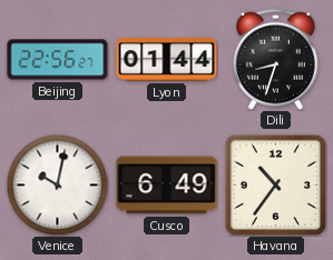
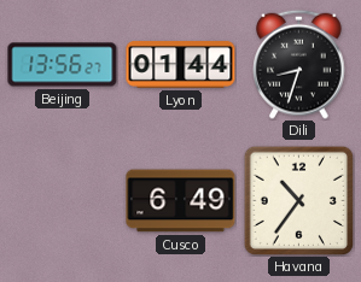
Beijing: 22:56 -> 13:56 (63, 65)
Venice: 10:02 -> none (57, 184)
